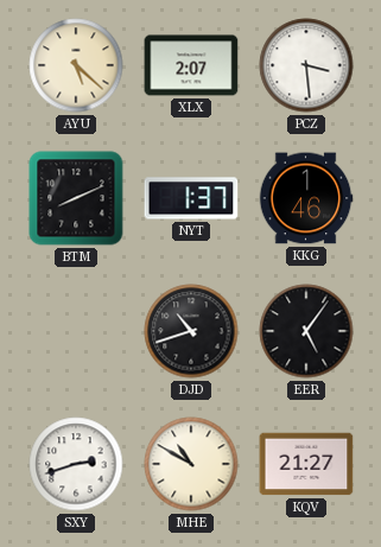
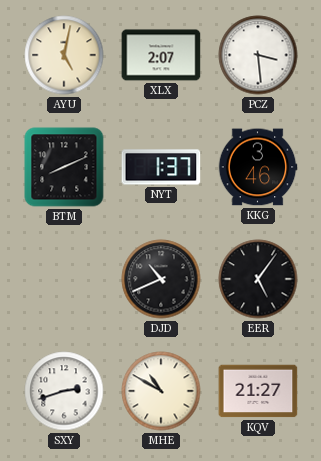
AYU: 5:22 -> 5:02 (64, 55)
KKG: 1:46 -> 3:46 (258, 167)
DJD: 10:42 -> 10:41 (161, 279)
